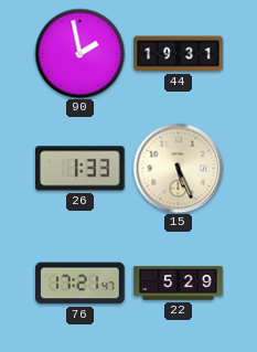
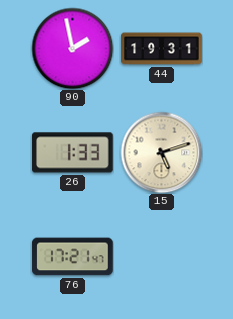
15: 5:26 -> 5:12 (161, 152)
22: 5:29 -> none (179, 284)
